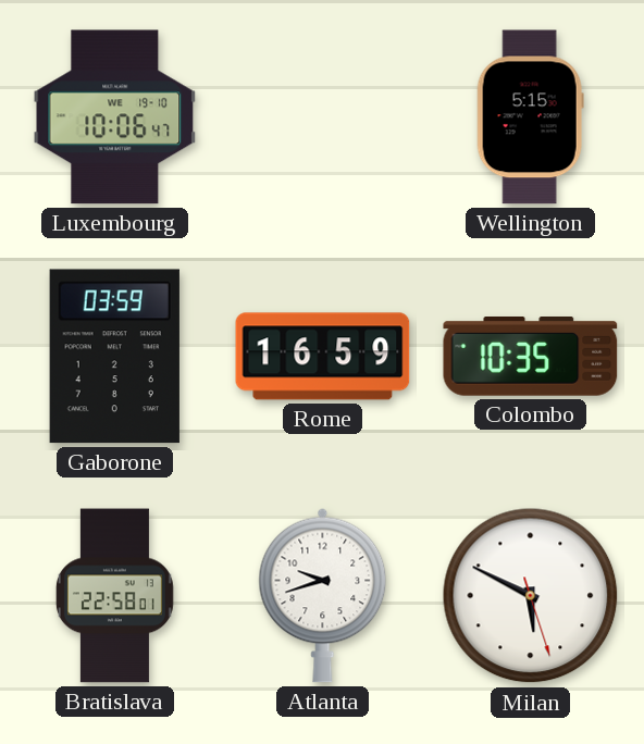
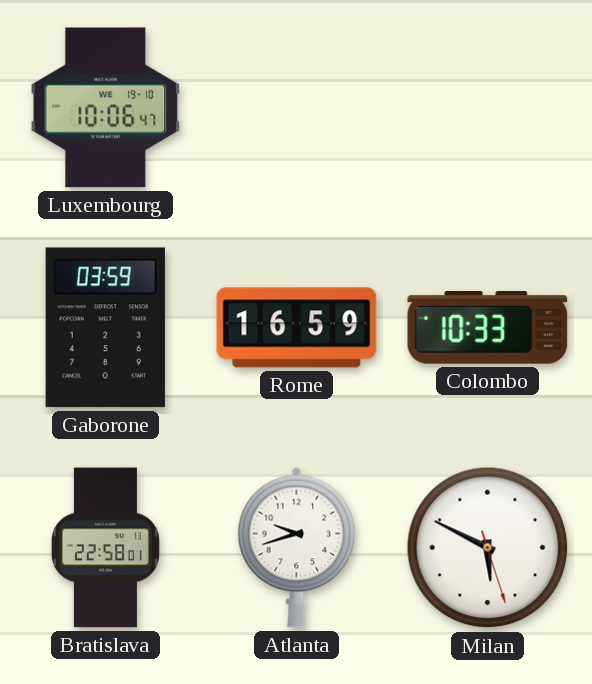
Wellington: 5:15 -> none (530, 117)
Colombo: 10:35 -> 10:33 (488, 328)
